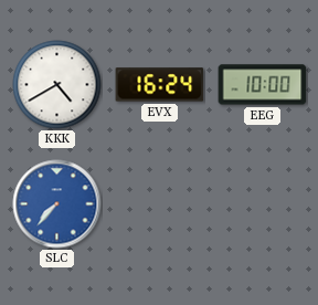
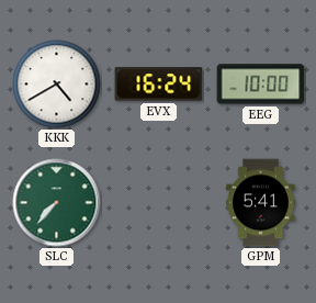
SLC dial: blue -> green (57, 203)
GPM: none -> 5:41 (261, 203)
